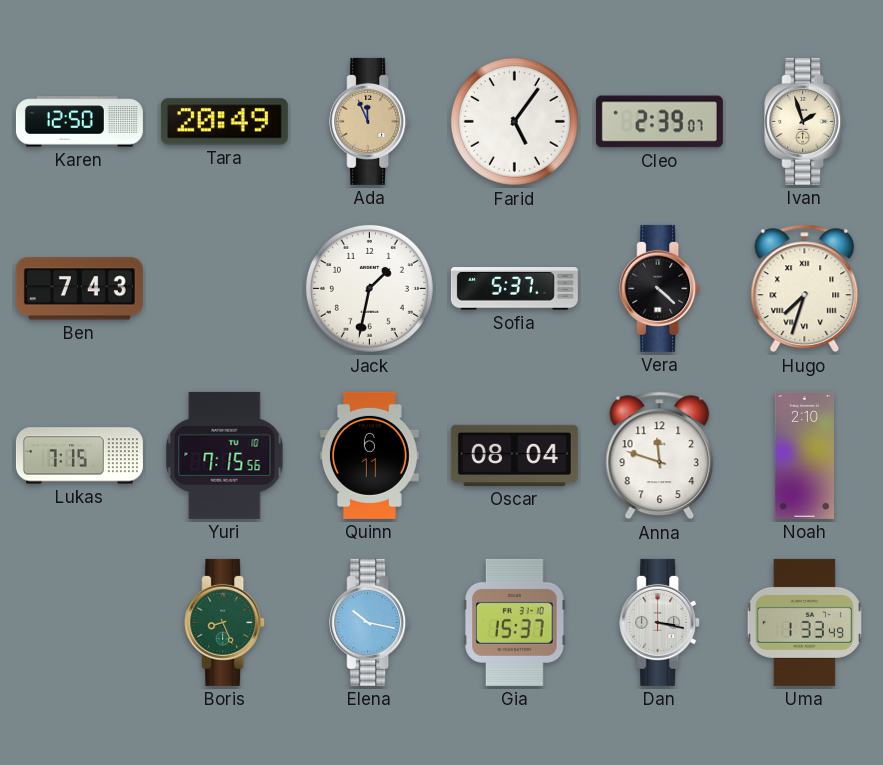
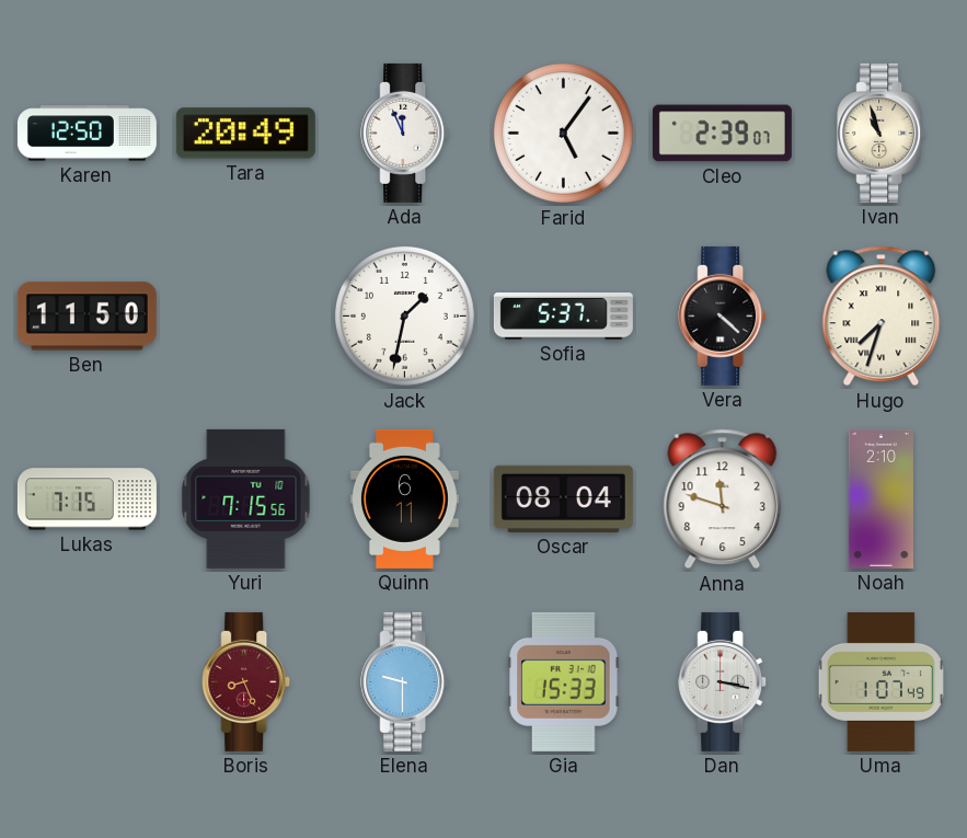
Ada dial: champagne -> white (405, 133)
Ivan: 1:57 -> 10:57 (882, 133)
Ben: 7:43 -> 11:50 (87, 317)
Boris dial: green -> burgundy (246, 681)
Elena: 10:17 -> 9:30 (405, 681)
Gia: 15:37 -> 15:33 (564, 681)
Uma: 1:33 -> 1:07 (880, 681)
